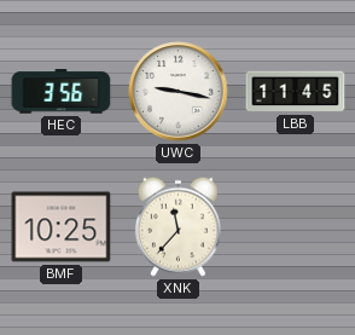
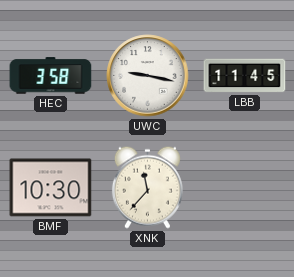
HEC: 3:56 -> 3:58 (51, 76)
BMF: 10:25 -> 10:30 (51, 188)
